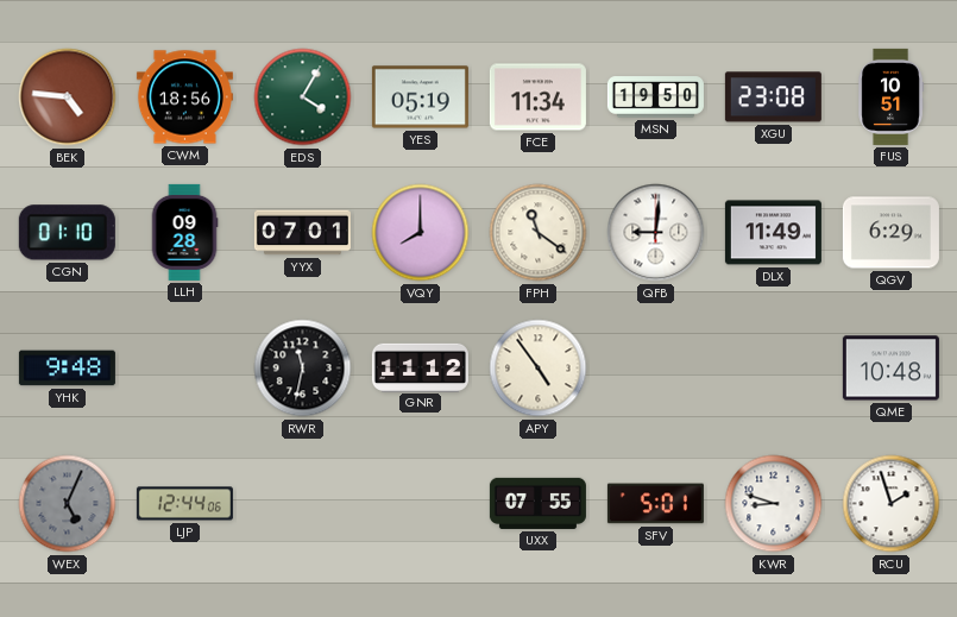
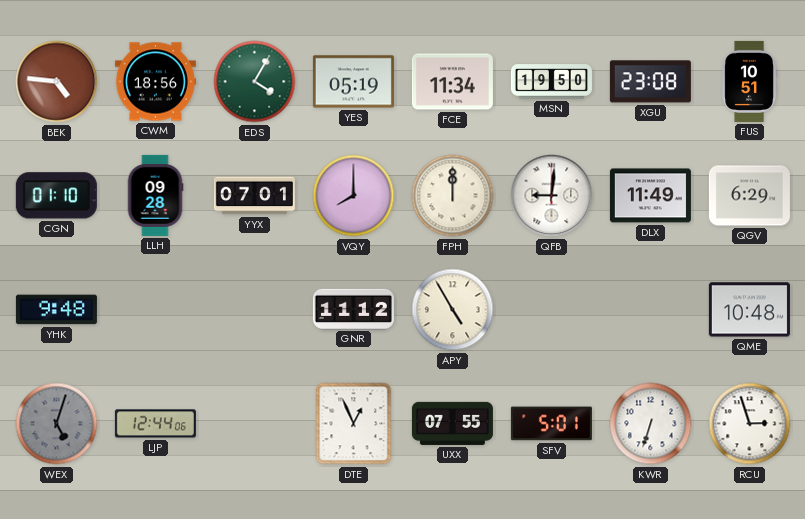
FPH: 11:21 -> 12:00 (453, 196)
RWR: 11:32 -> none (303, 369)
APY: 4:54 -> 4:55 (453, 310)
WEX: 5:04 -> 5:03 (57, 424)
DTE: none -> 12:56 (354, 424)
KWR: 8:48 -> 6:33 (651, 424)
RCU: 1:57 -> 2:57 (750, 424)
